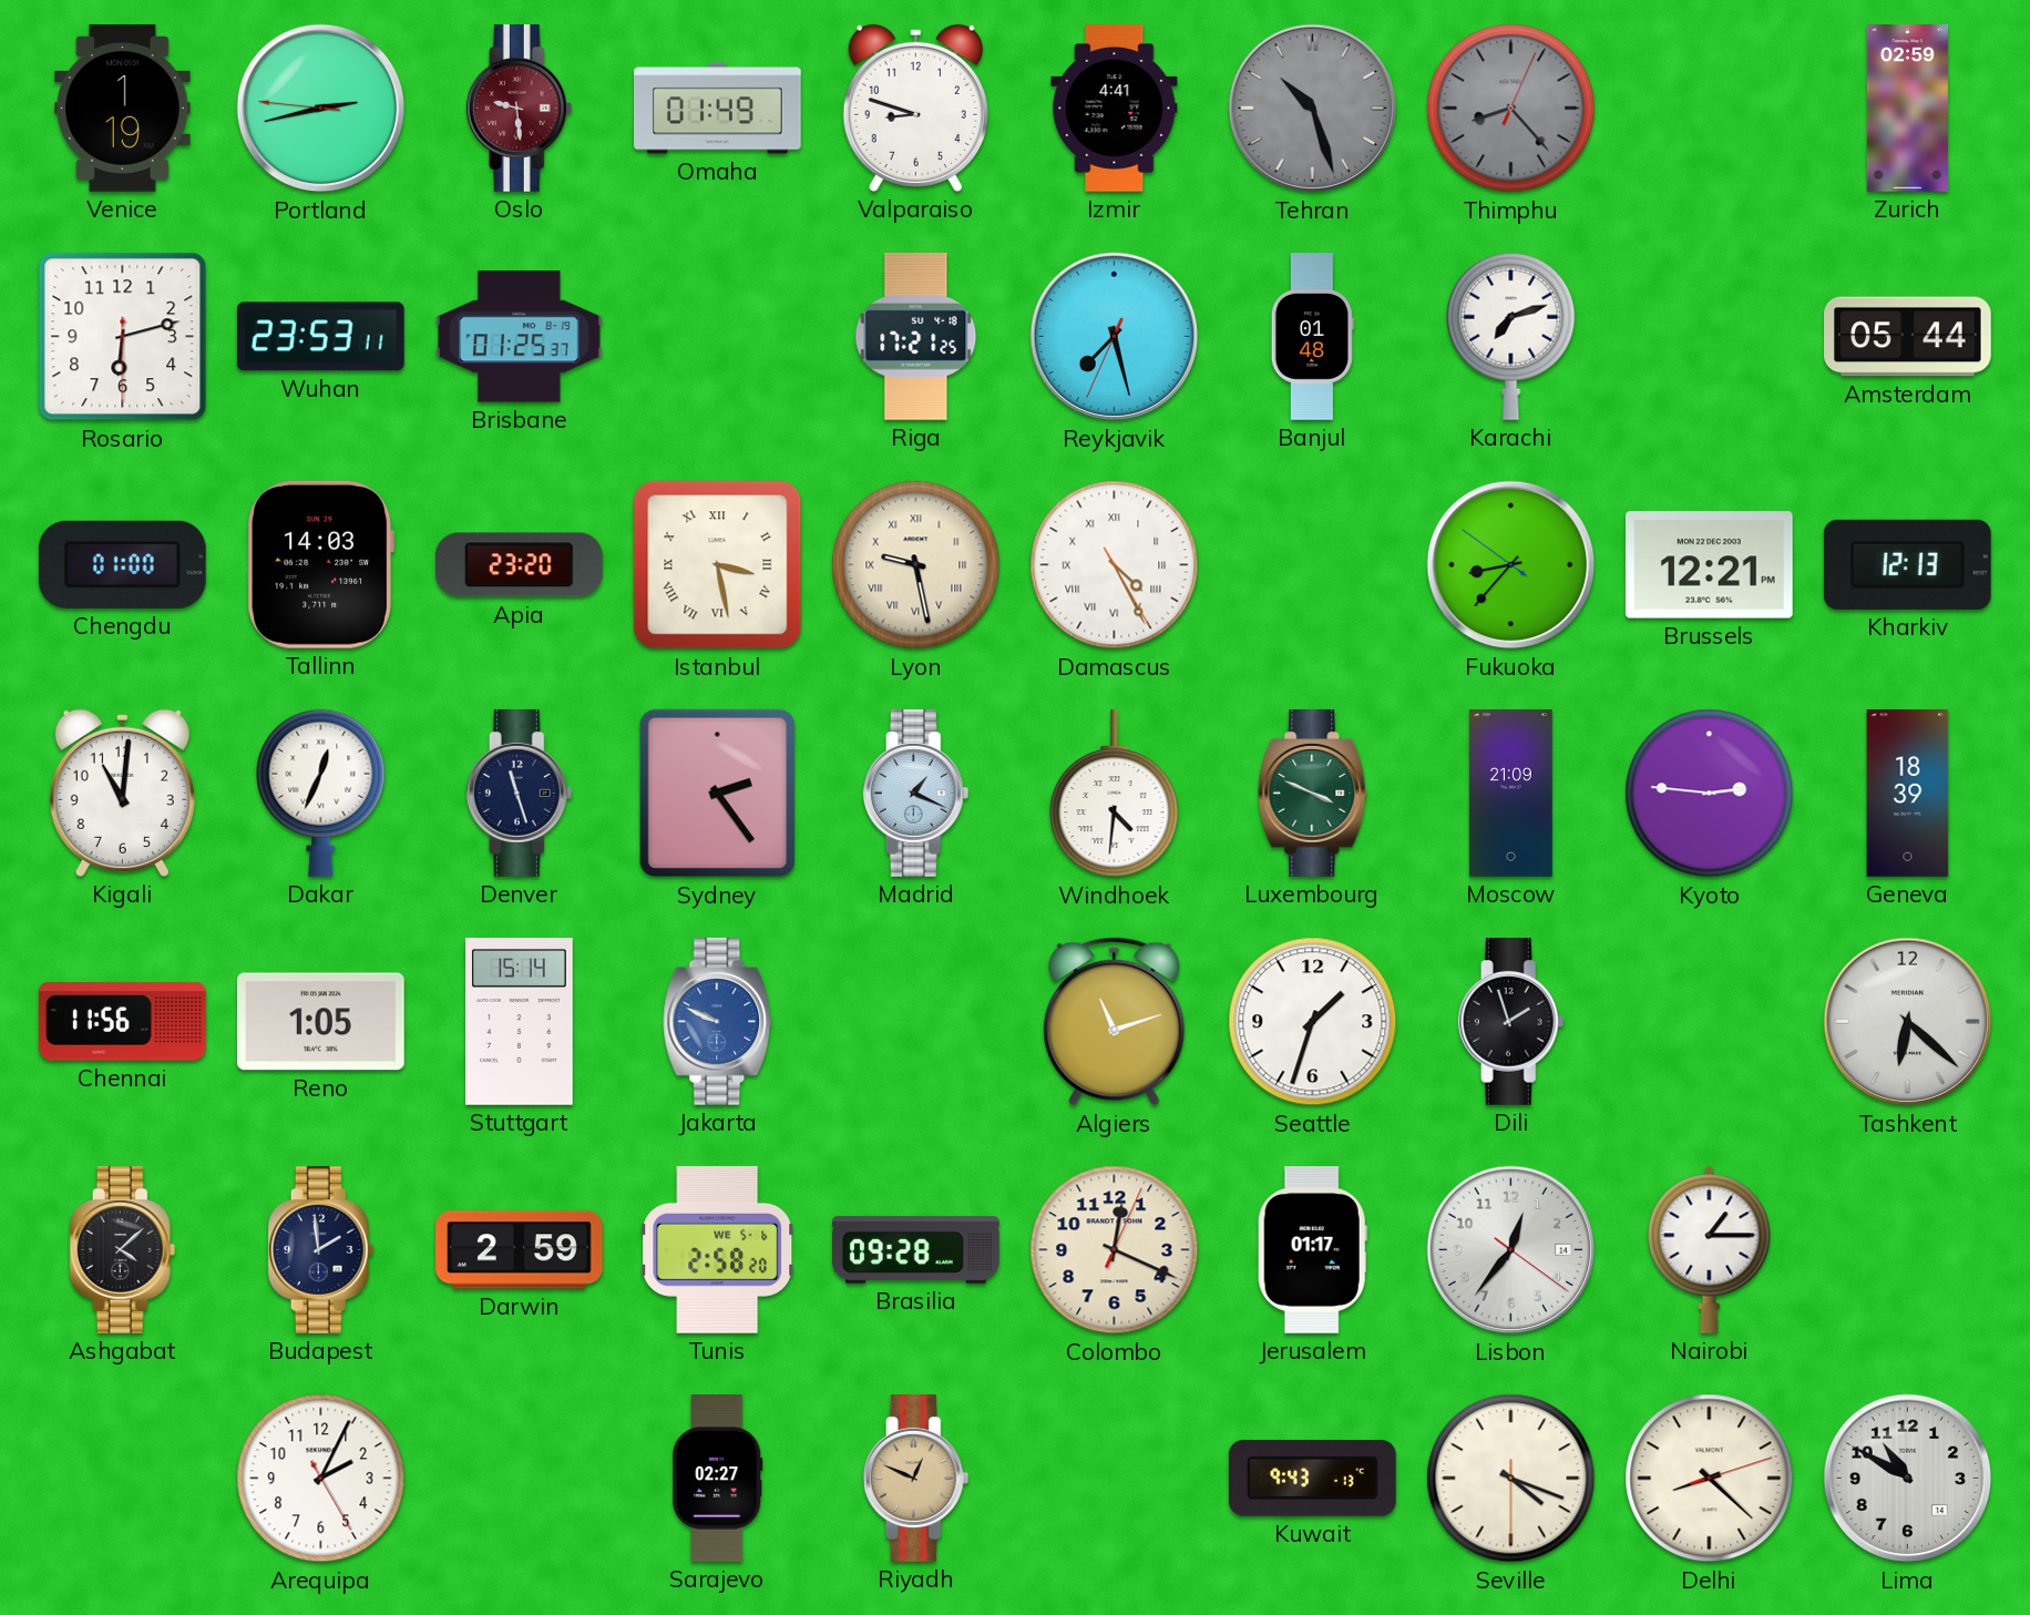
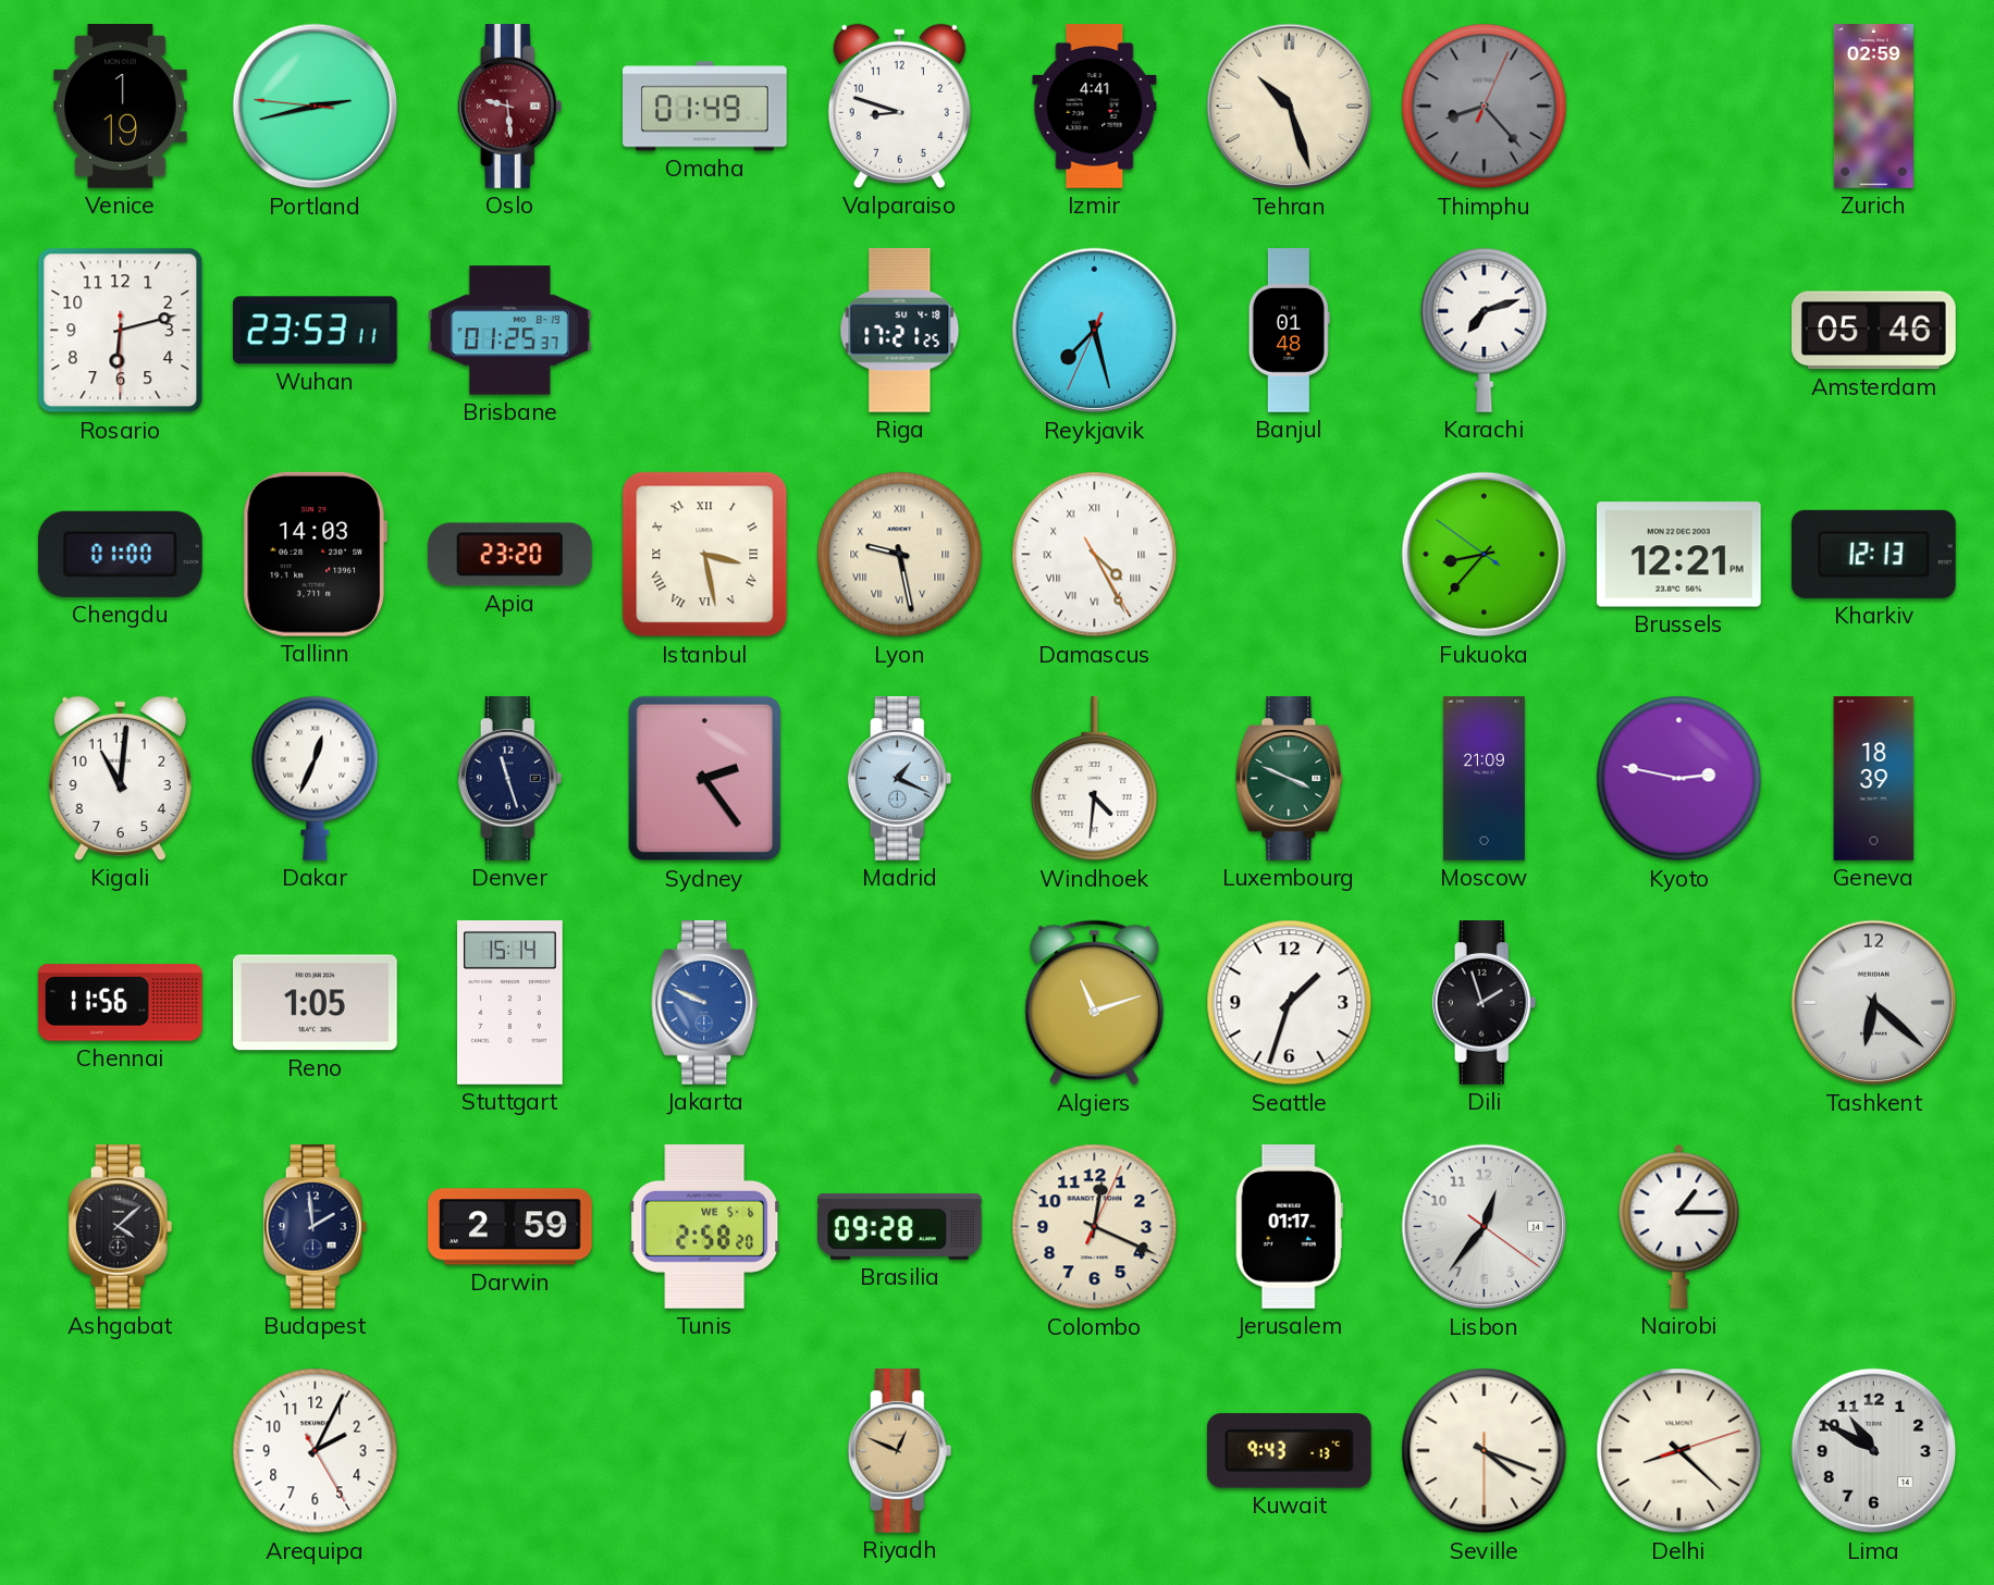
Tehran dial: grey -> cream (1290, 107)
Amsterdam: 05:44 -> 05:46 (1874, 331)
Kyoto: 2:46 -> 2:47 (1679, 779)
Sarajevo: 02:27 -> none (718, 1479)
